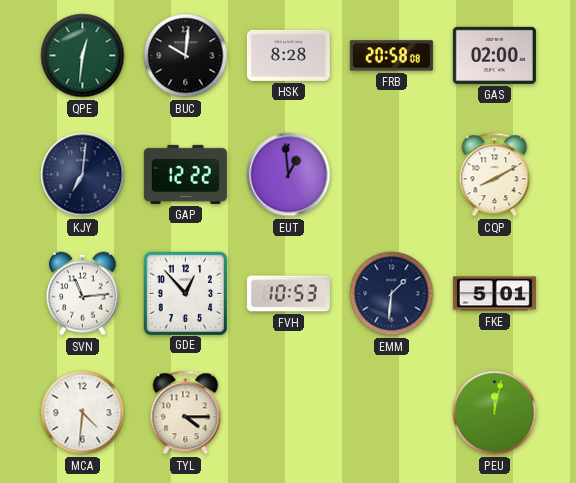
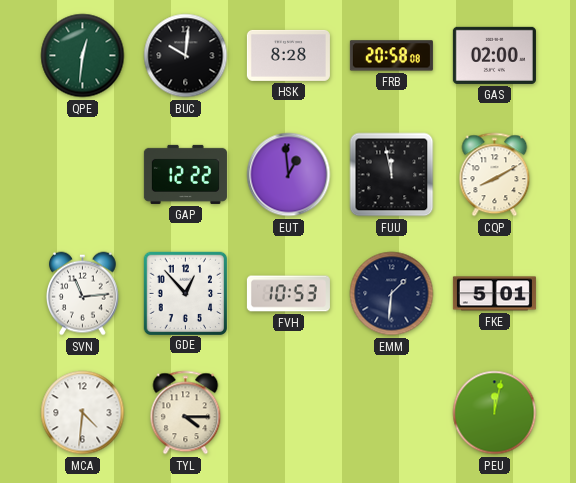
KJY: 7:01 -> none (83, 175)
FUU: none -> 11:58 (392, 175)
